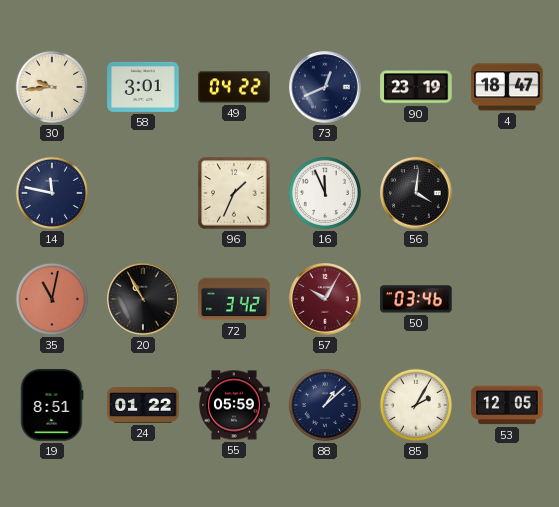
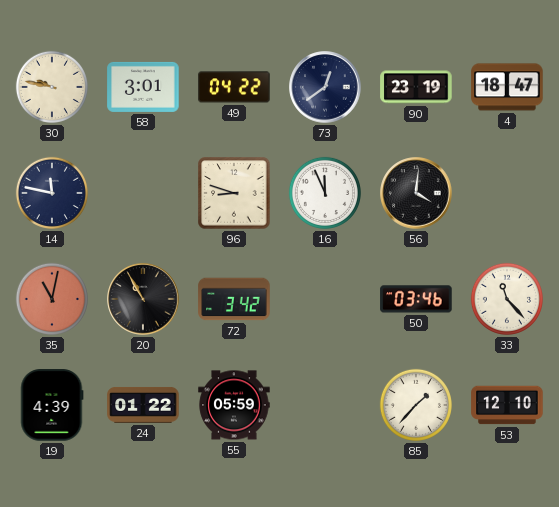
30: 9:44 -> 9:47 (52, 87)
73: 12:41 -> 12:39 (325, 87)
96: 1:34 -> 8:48 (234, 193)
57: 10:05 -> none (325, 299)
33: none -> 11:23 (507, 299)
19: 8:51 -> 4:39 (52, 405)
88: 1:08 -> none (325, 405)
85: 2:05 -> 1:37 (416, 405)
53: 12:05 -> 12:10 (507, 405)
